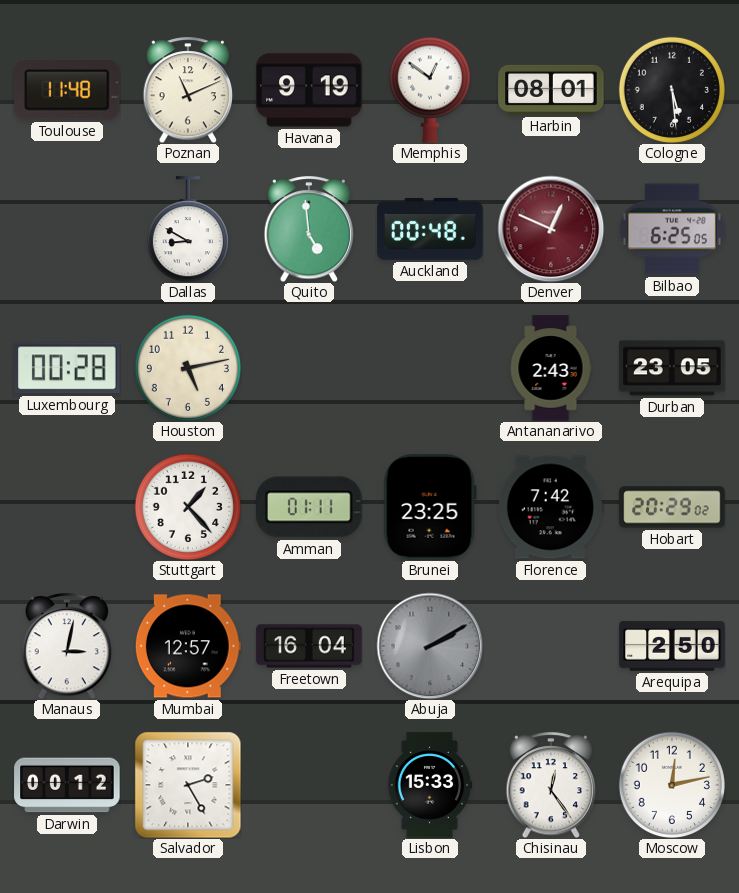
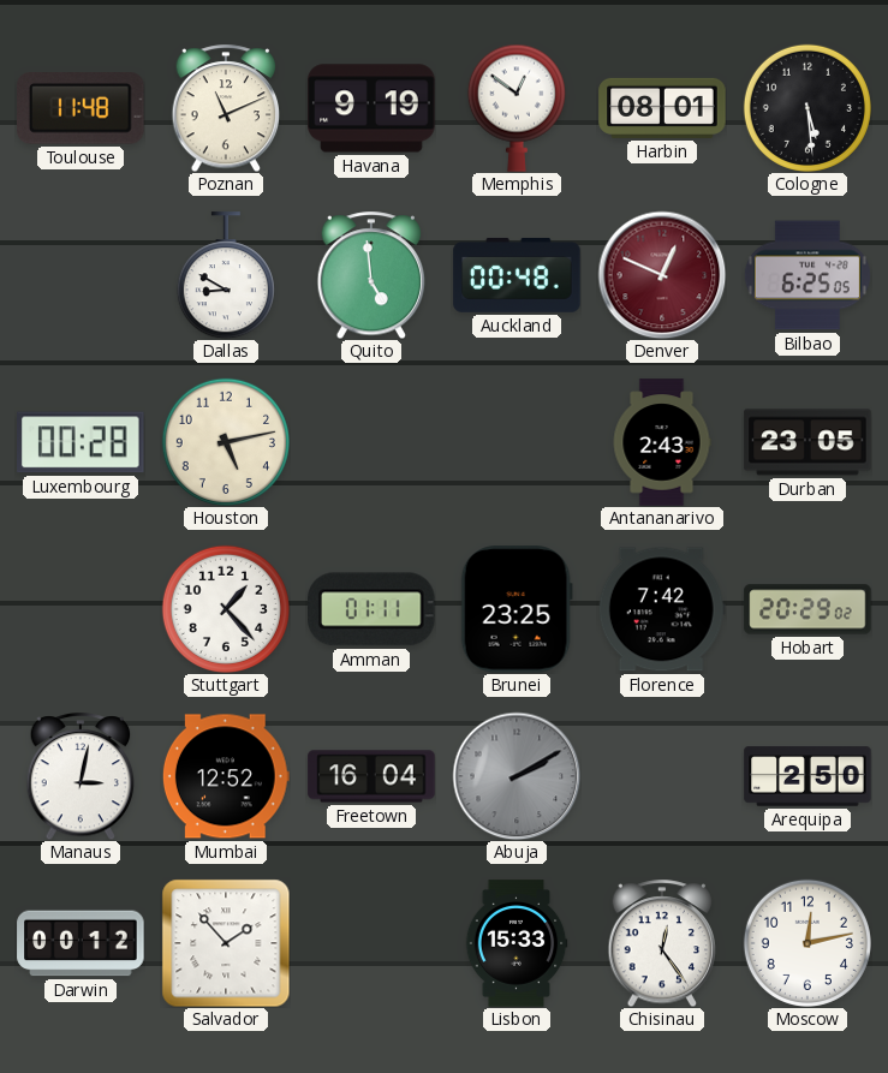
Mumbai: 12:57 -> 12:52 (226, 776)
Salvador: 2:25 -> 1:53 (226, 943)
